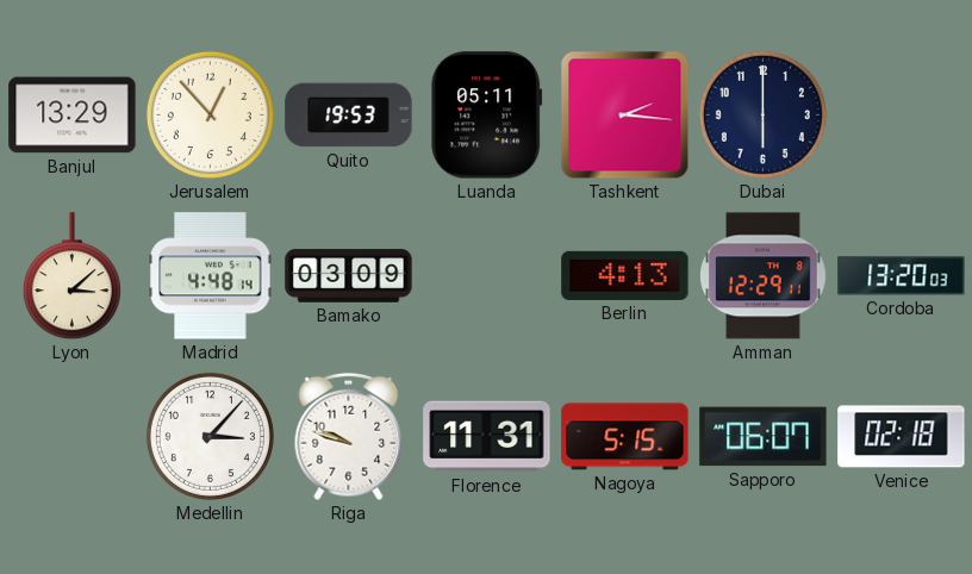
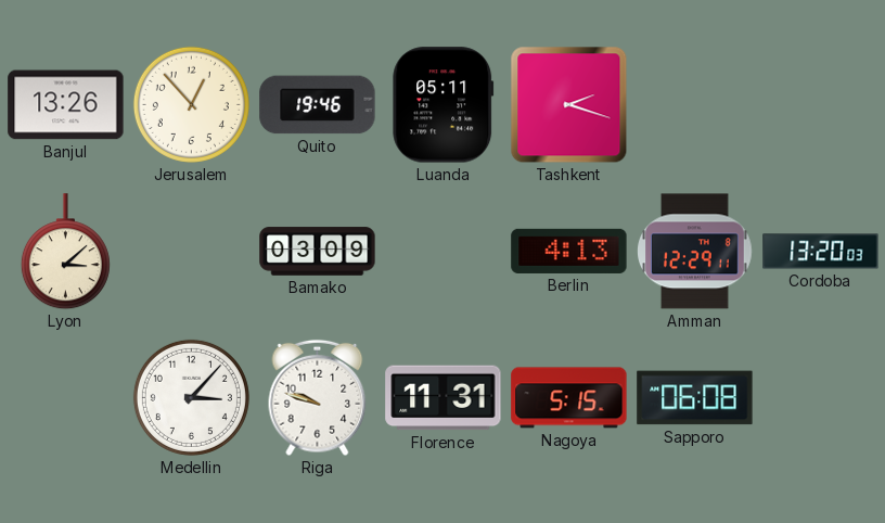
Banjul: 13:29 -> 13:26 (66, 105)
Quito: 19:53 -> 19:46 (318, 105)
Tashkent: 2:16 -> 2:18 (569, 105)
Dubai: 6:00 -> none (762, 114)
Madrid: 4:48 -> none (211, 276)
Sapporo: 06:07 -> 06:08 (695, 398)
Venice: 02:18 -> none (902, 437)
